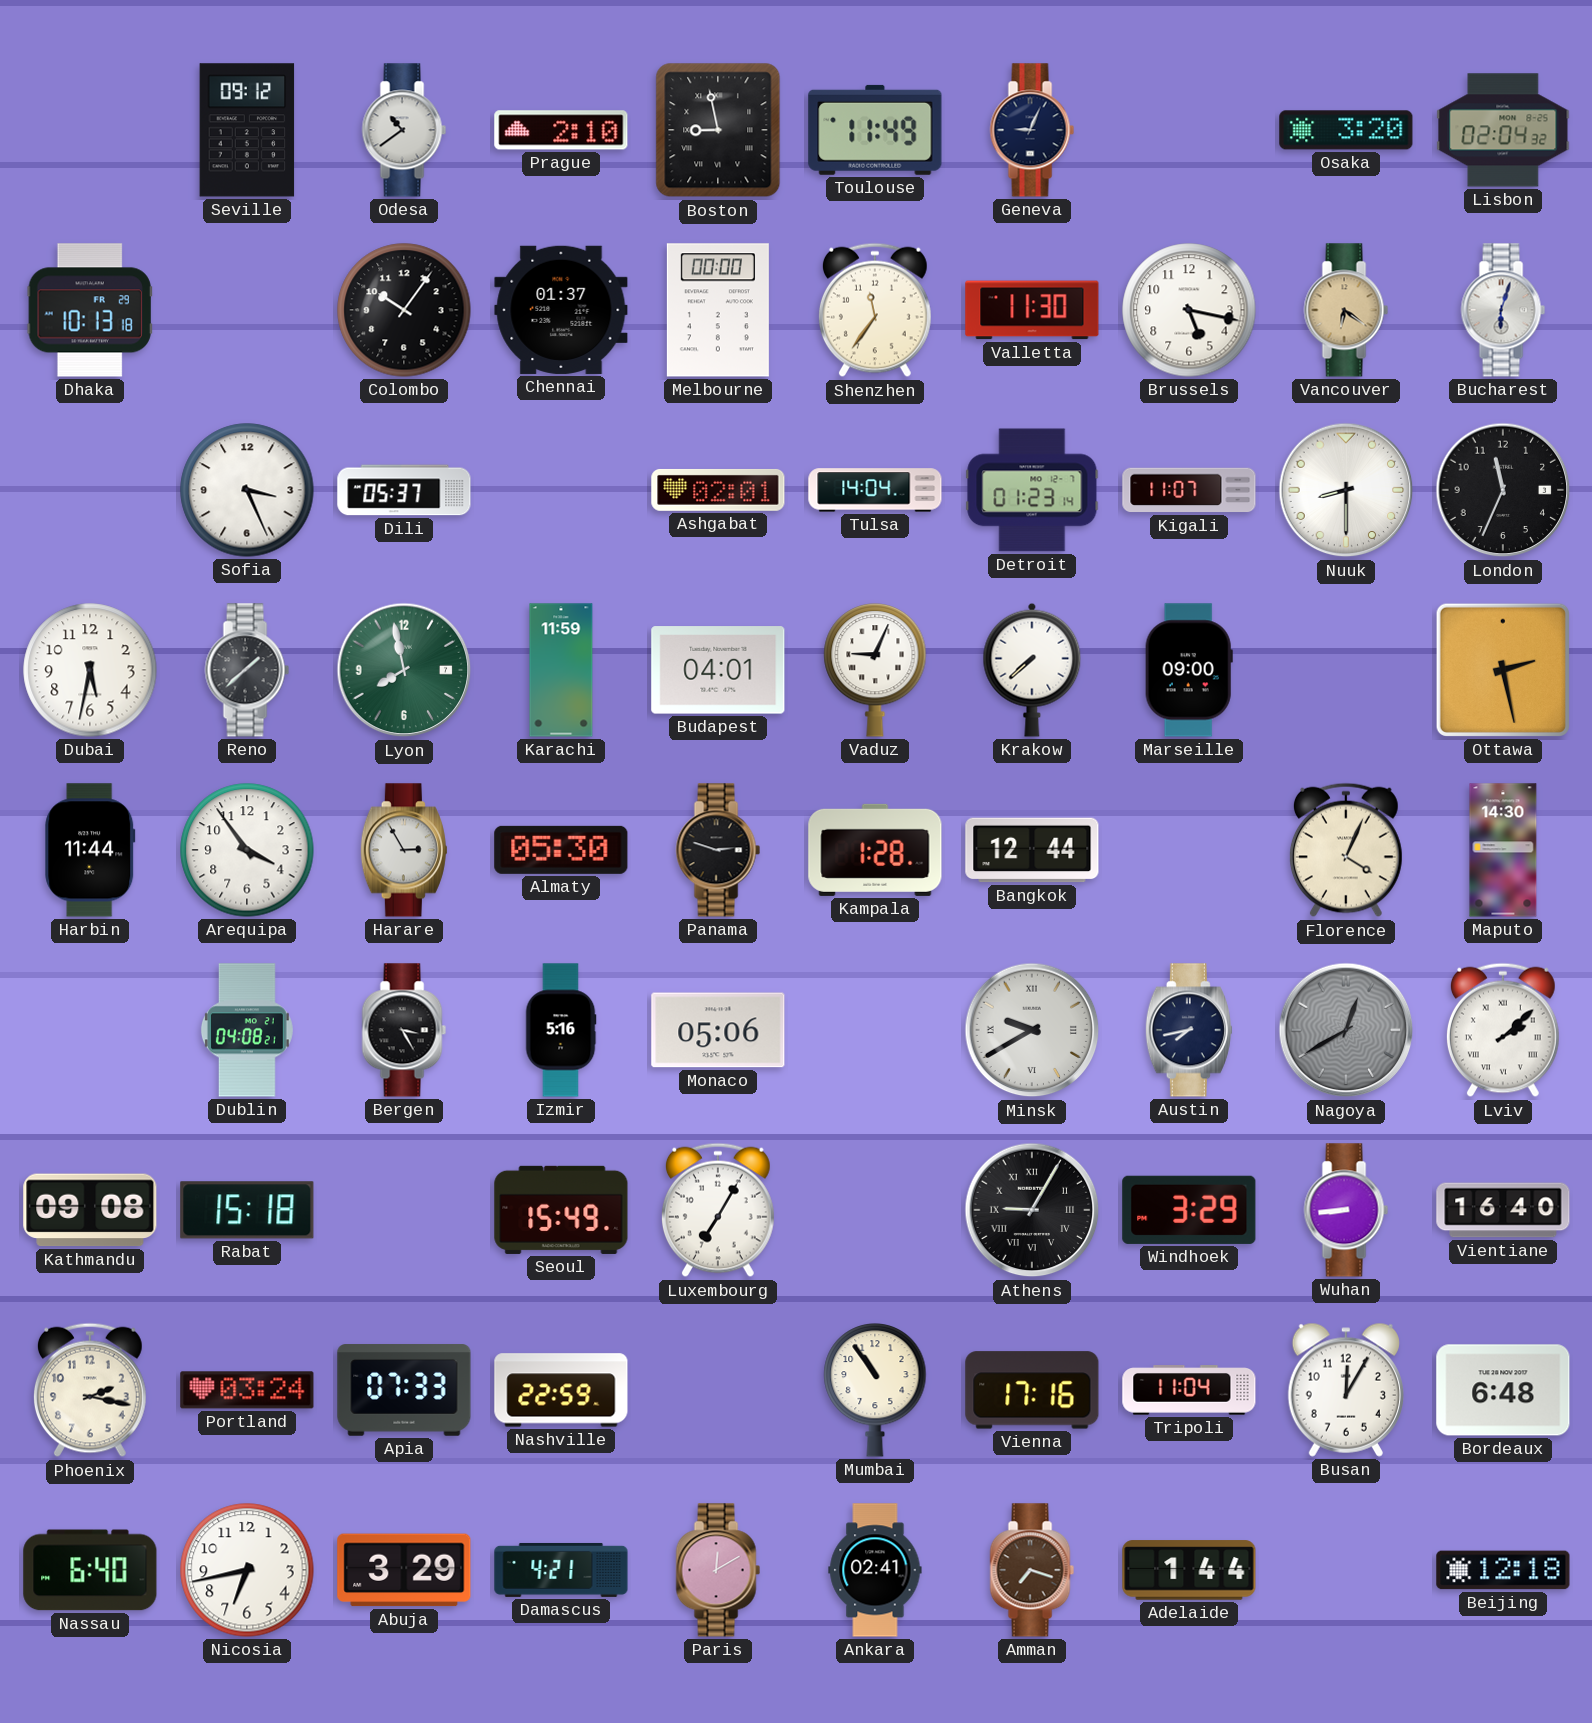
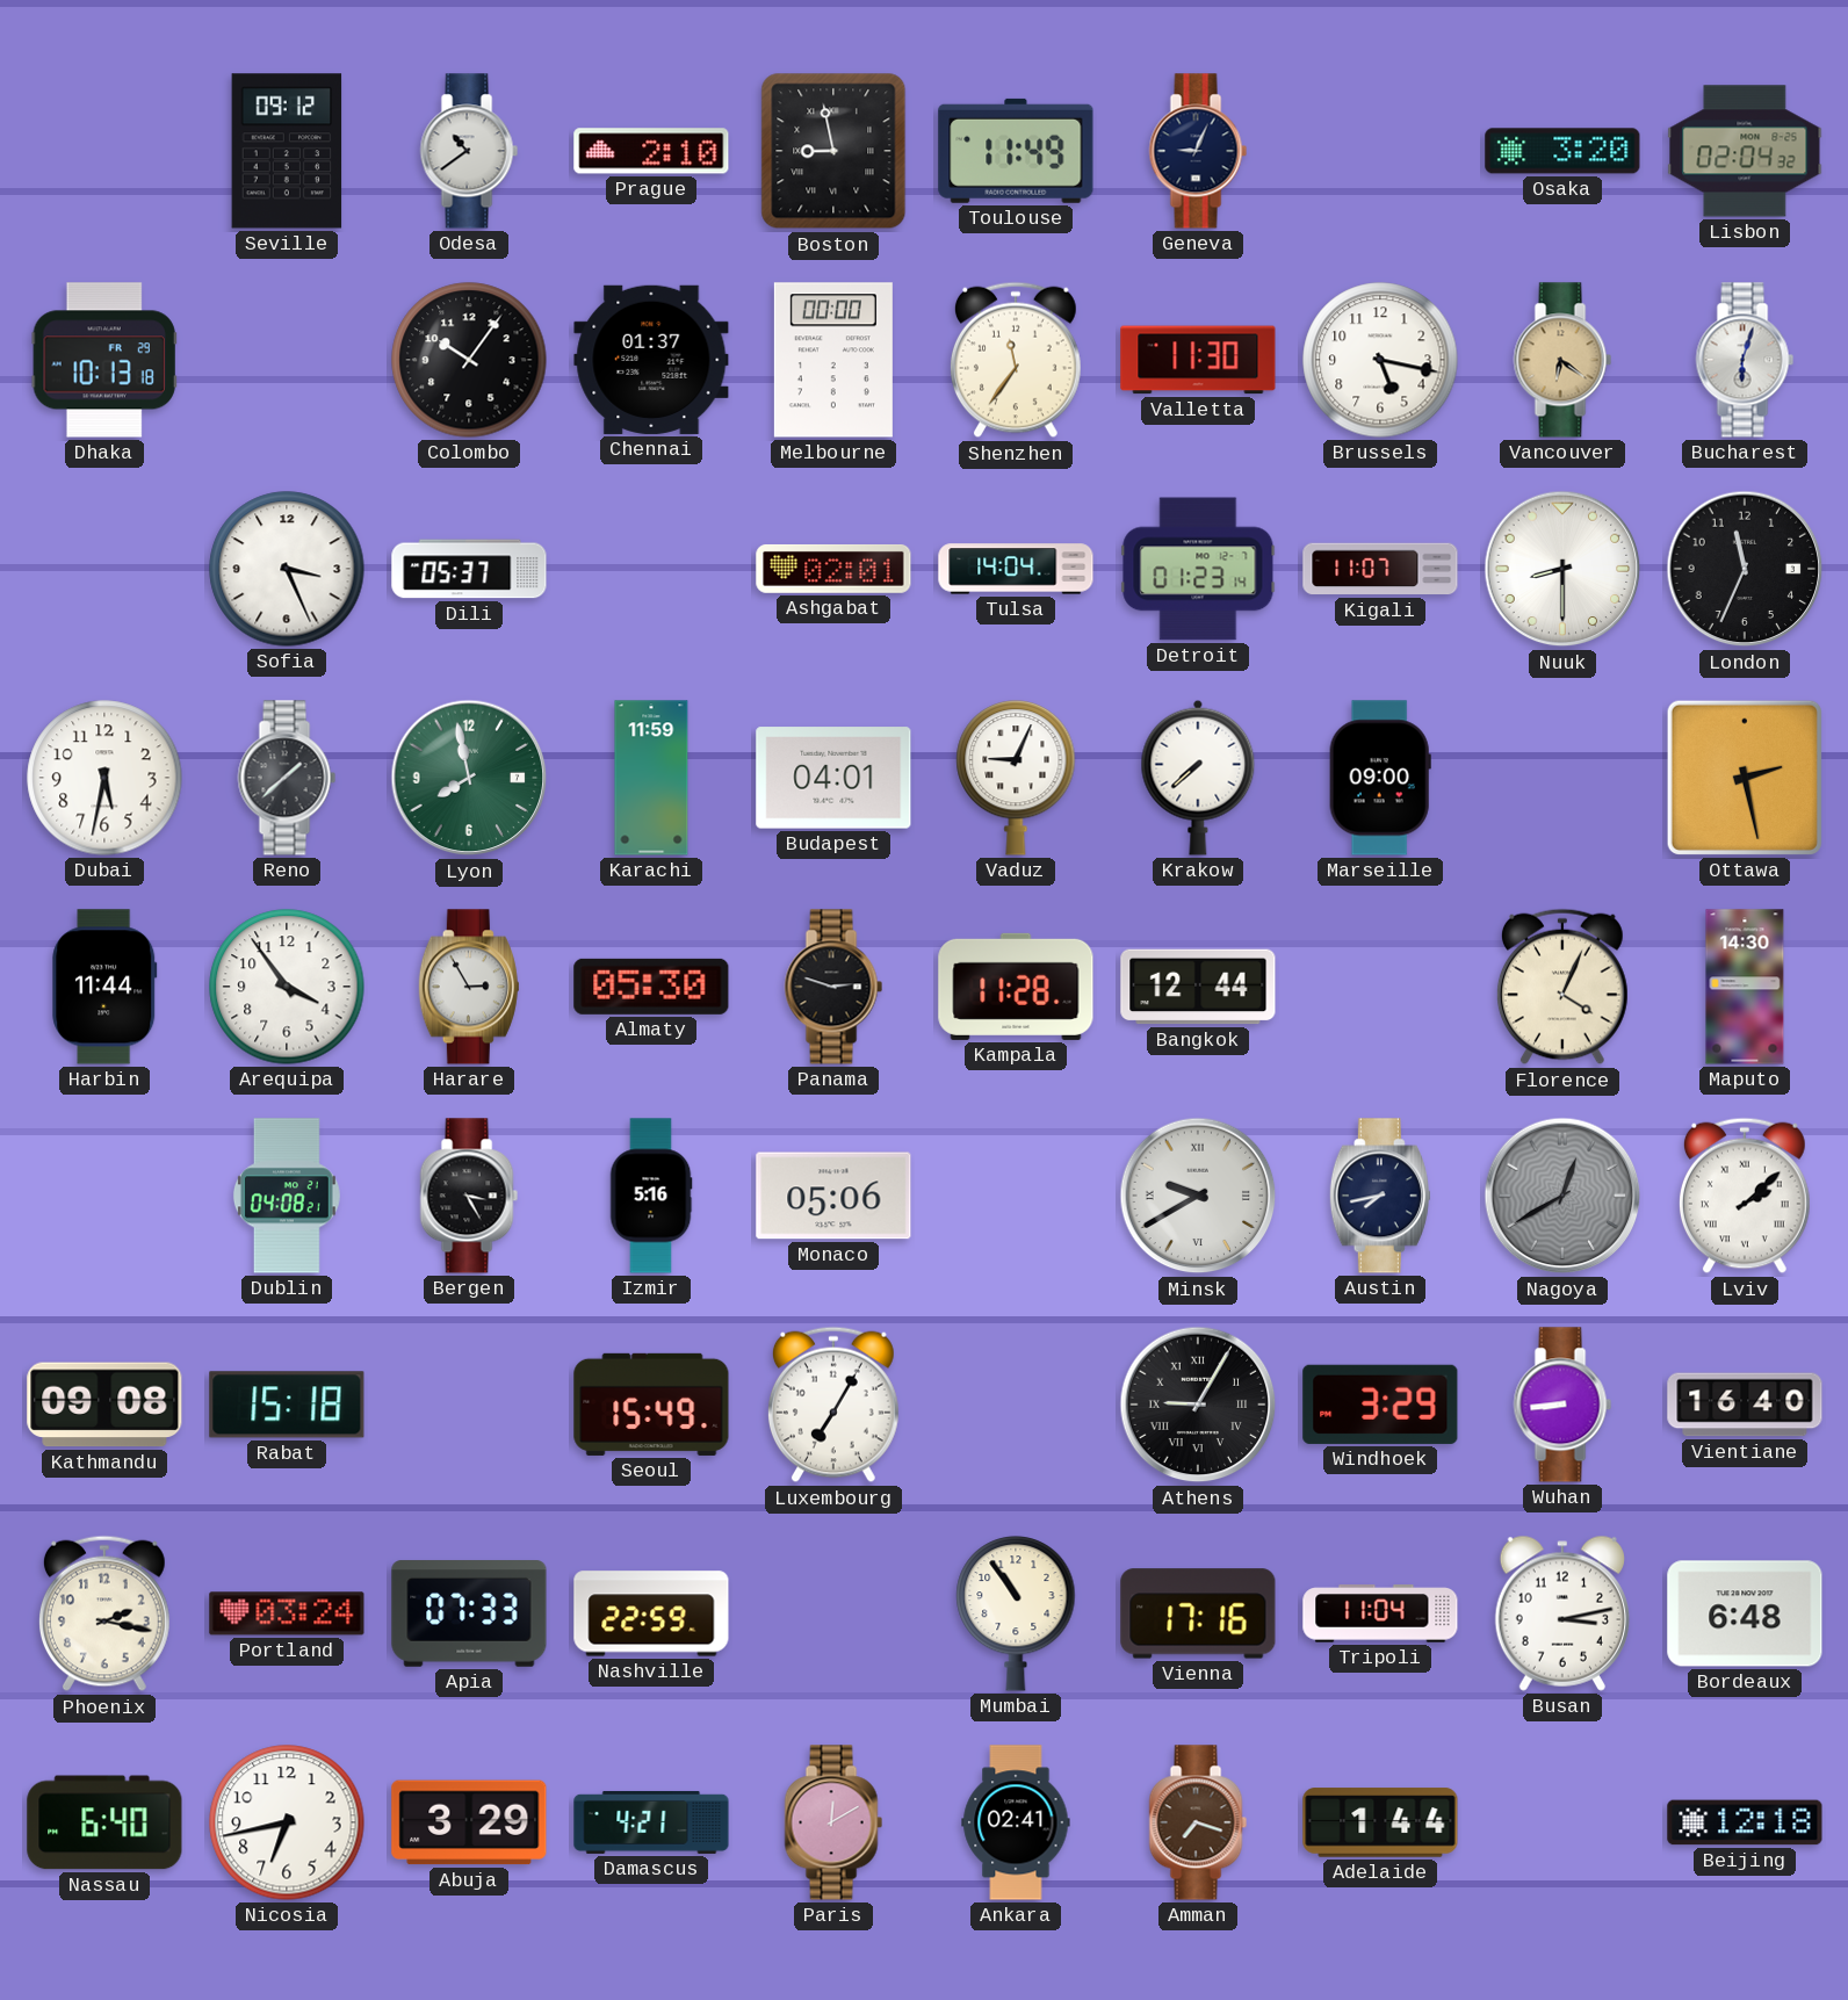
Kampala: 1:28 -> 11:28 (1016, 987)
Busan: 12:05 -> 3:13 (1562, 1613)
